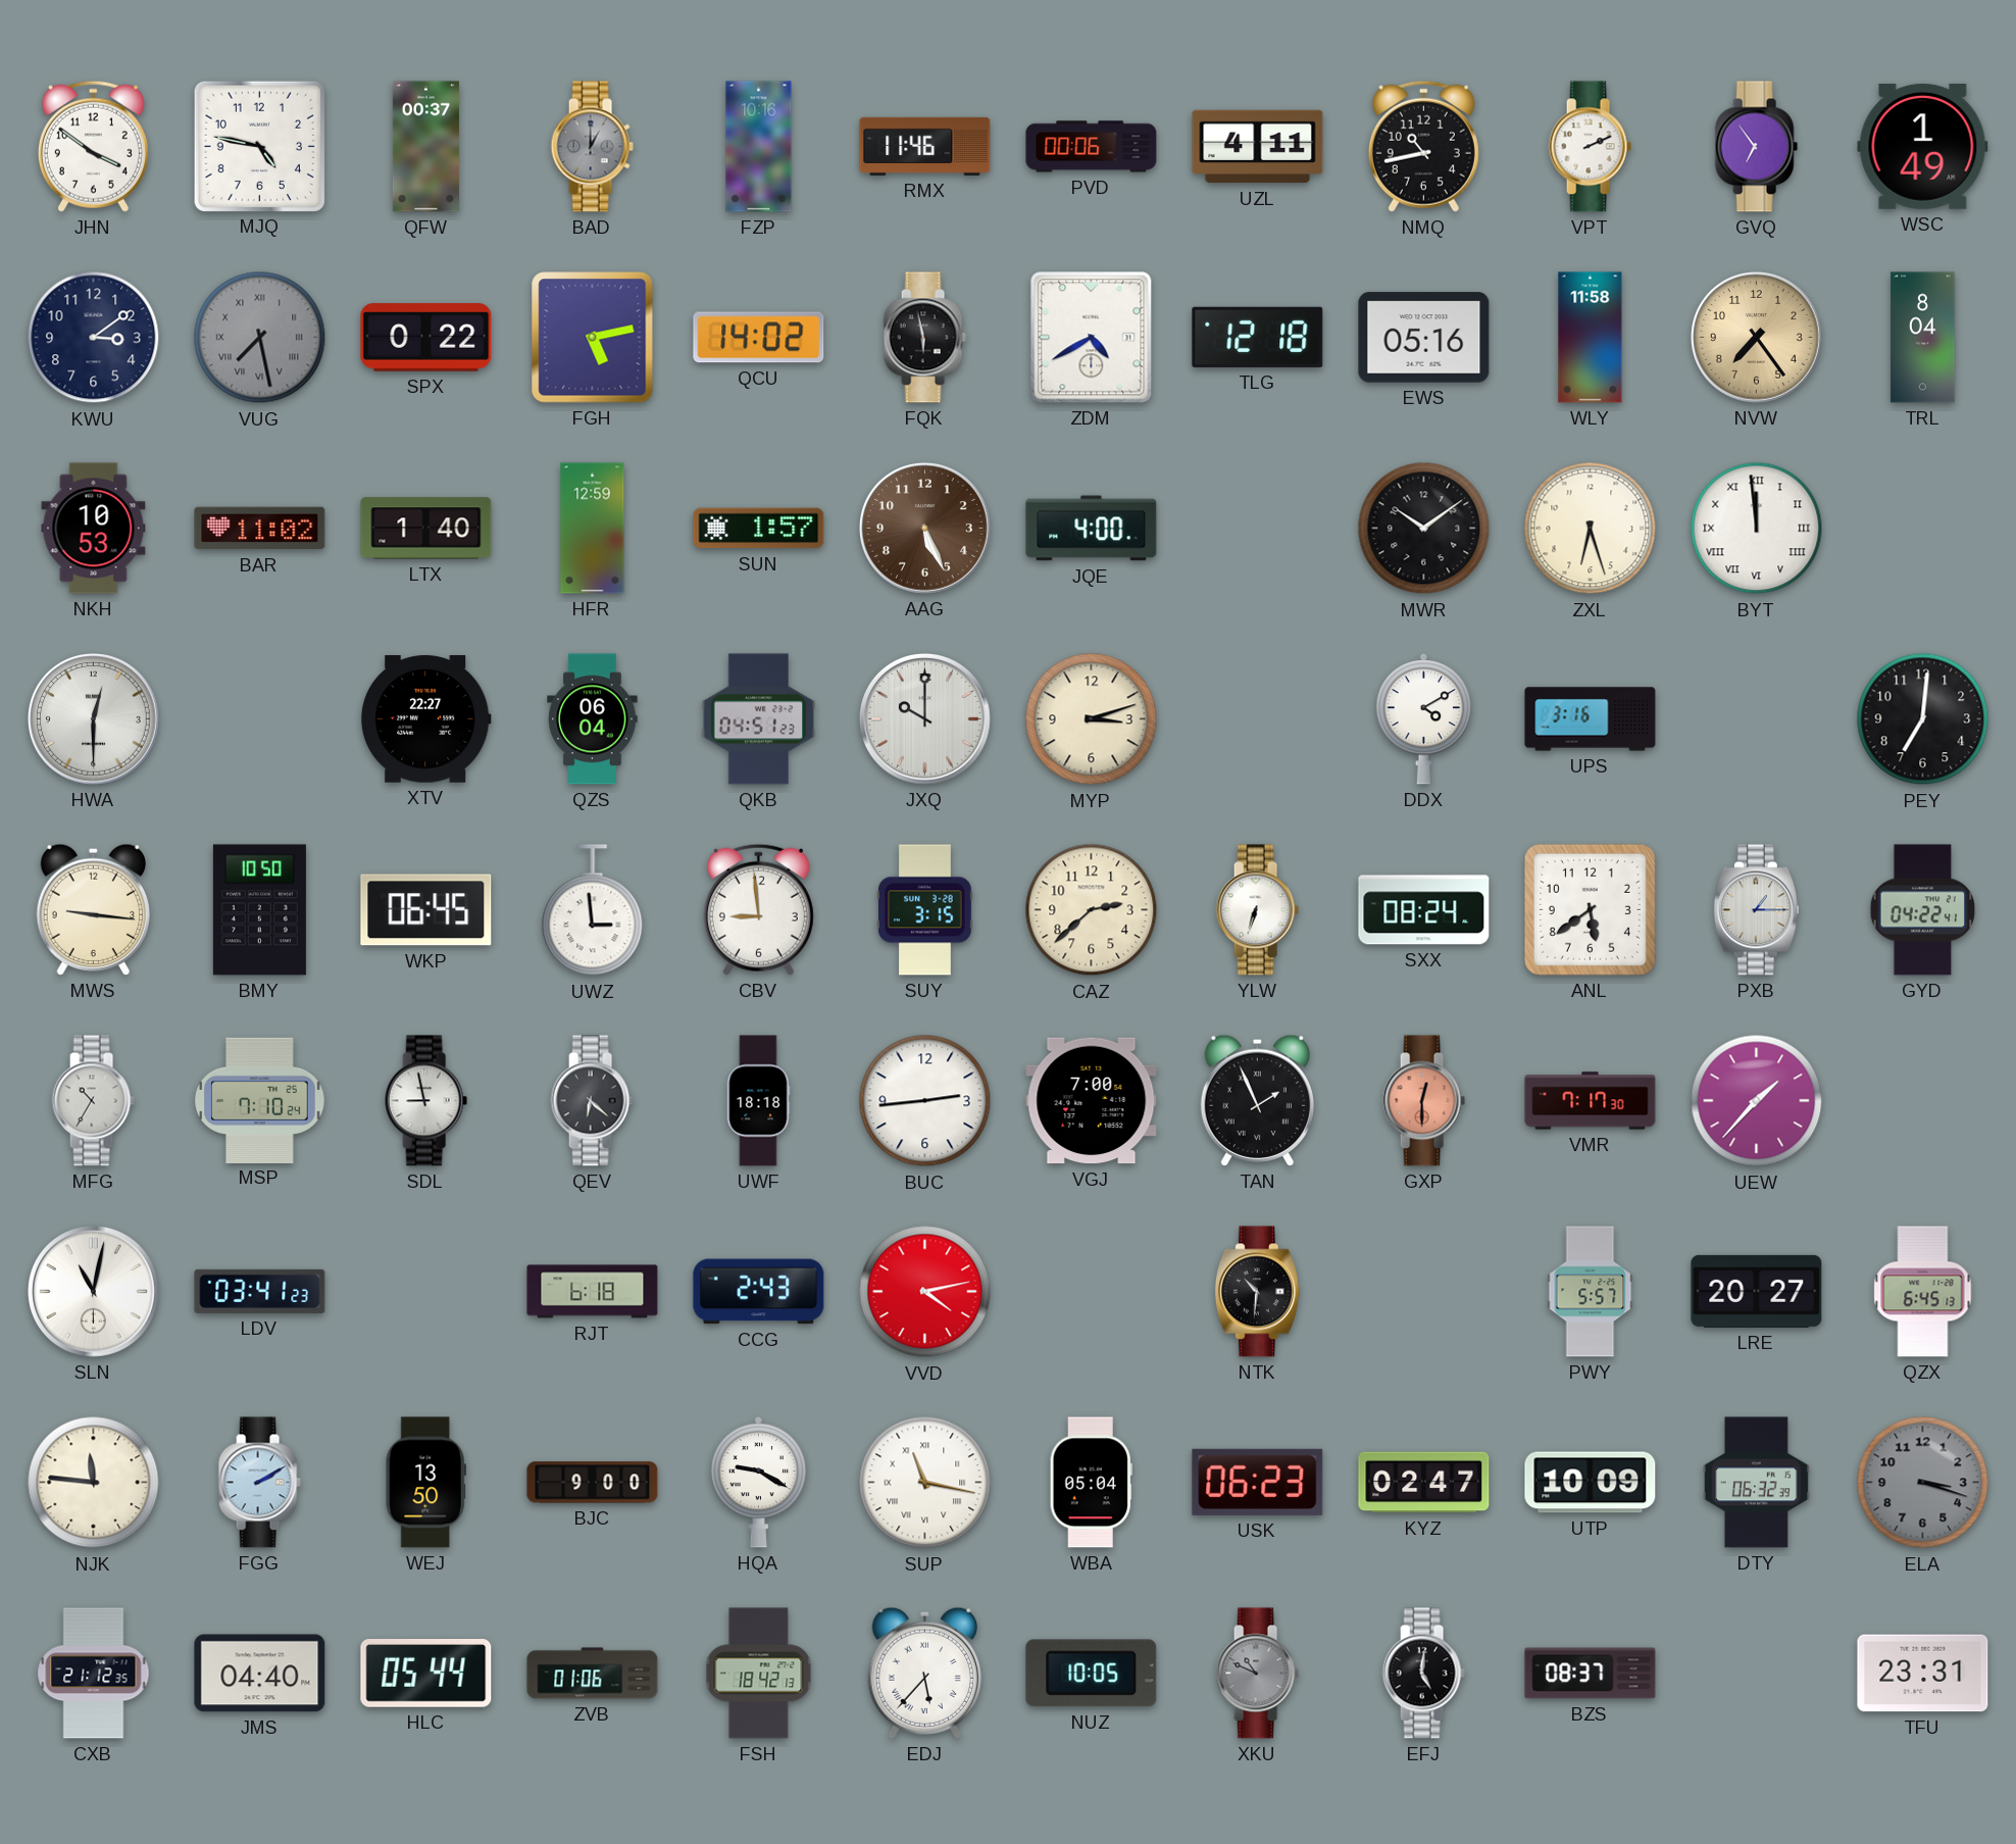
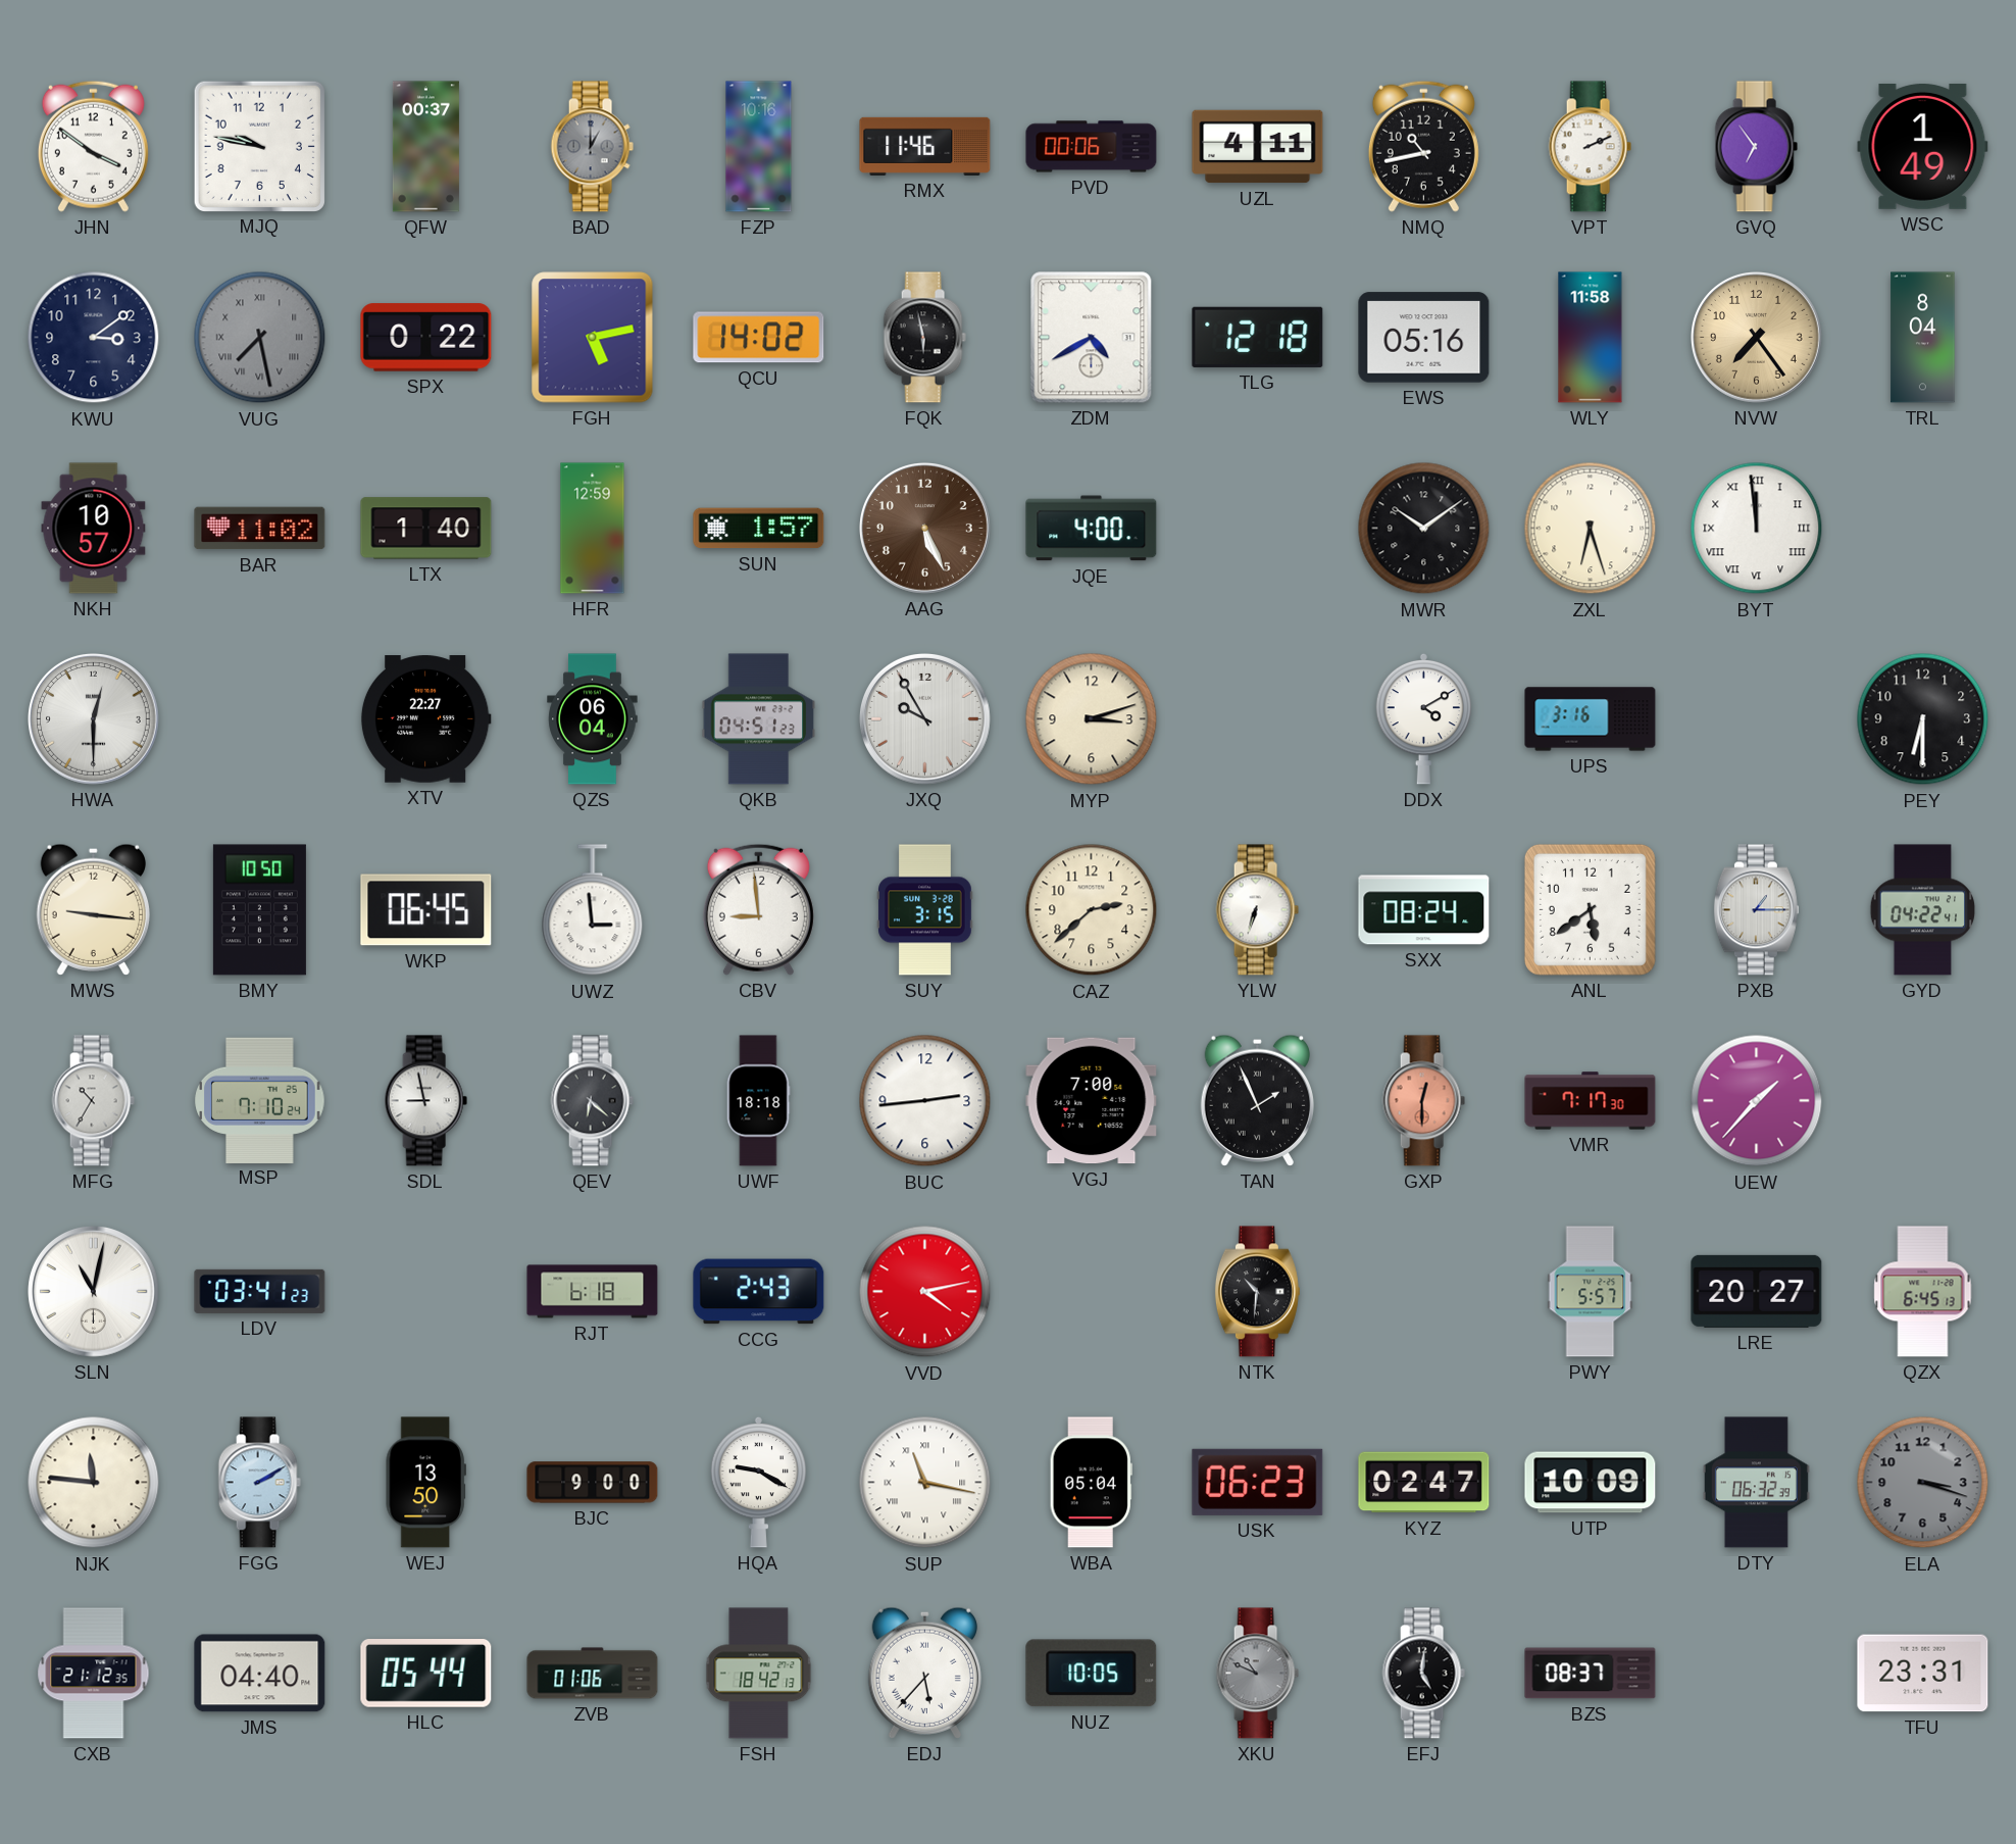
MJQ: 4:47 -> 9:47 (259, 146)
NKH: 10:53 -> 10:57 (94, 529)
JXQ: 10:00 -> 9:55 (925, 719)
PEY: 7:01 -> 6:30 (1923, 719)
